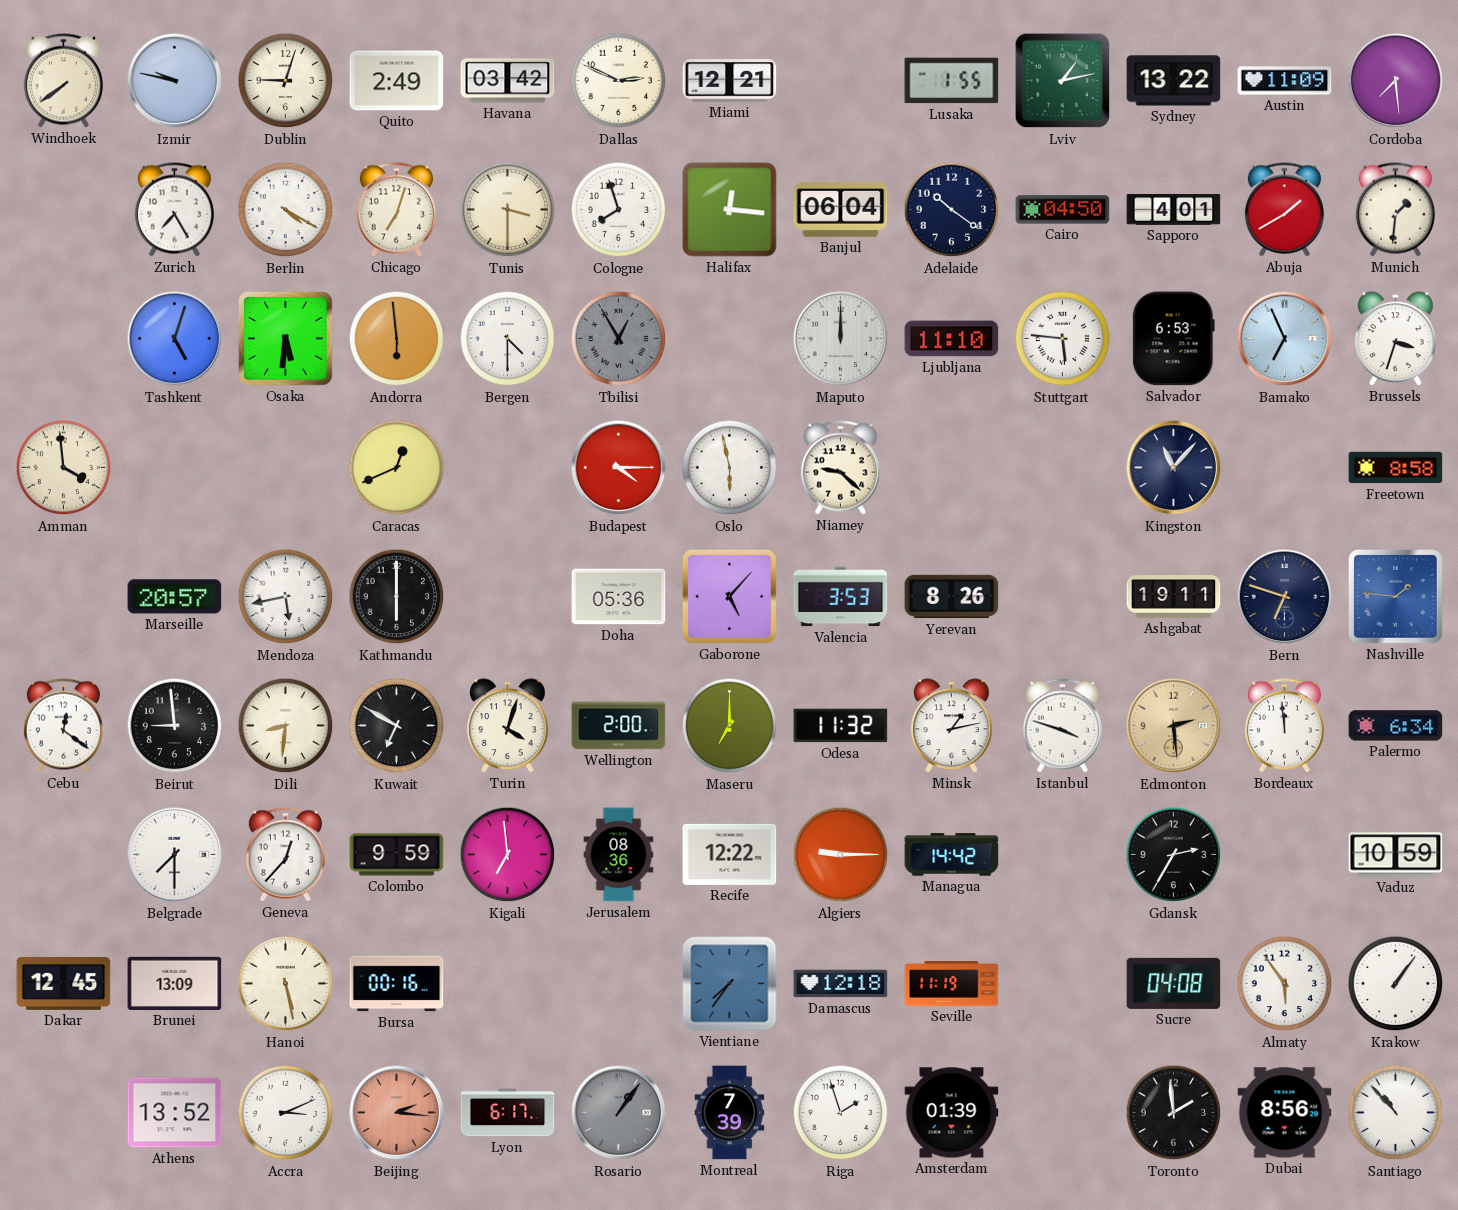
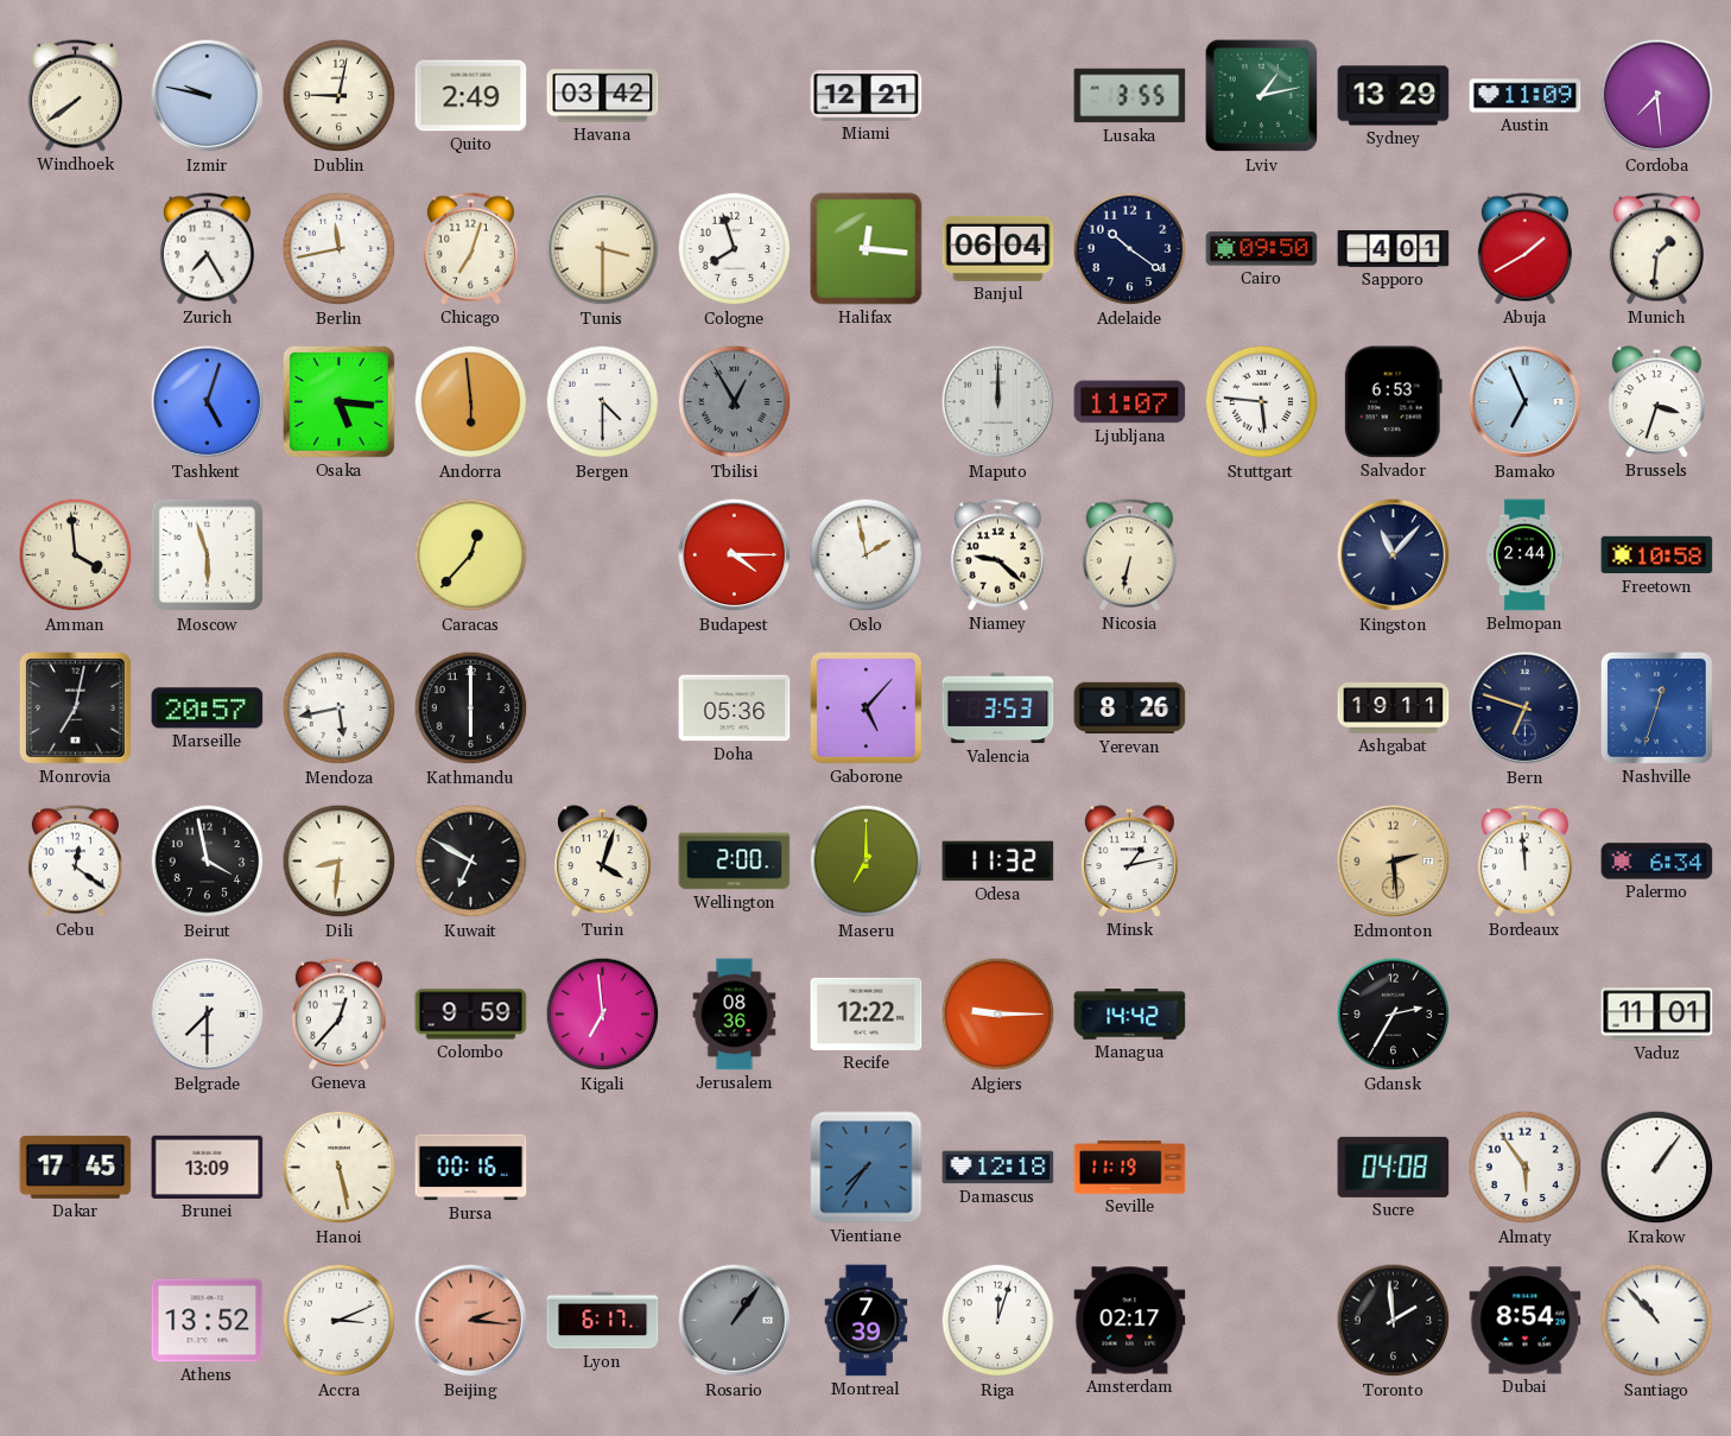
Dublin: 9:03 -> 9:02 (340, 96)
Dallas: 2:49 -> none (619, 81)
Lusaka: 1:55 -> 3:55 (1130, 96)
Sydney: 13:22 -> 13:29 (1394, 96)
Berlin: 4:20 -> 11:43 (340, 249)
Cairo: 04:50 -> 09:50 (1262, 249)
Osaka: 5:31 -> 5:16 (338, 401)
Ljubljana: 11:10 -> 11:07 (1130, 402)
Moscow: none -> 5:57 (208, 555)
Caracas: 12:41 -> 12:37 (471, 555)
Oslo: 5:58 -> 1:58 (867, 555)
Nicosia: none -> 6:32 (1129, 555)
Belmopan: none -> 2:44 (1524, 555)
Freetown: 8:58 -> 10:58 (1657, 555)
Monrovia: none -> 7:02 (75, 707)
Nashville: 1:46 -> 12:33 (1656, 707)
Beirut: 8:59 -> 3:58 (208, 862)
Istanbul: 3:48 -> none (1062, 726)
Vaduz: 10:59 -> 11:01 (1657, 1015)
Dakar: 12:45 -> 17:45 (76, 1167)
Riga: 1:57 -> 12:03 (998, 1321)
Amsterdam: 01:39 -> 02:17 (1130, 1321)
Dubai: 8:56 -> 8:54 (1526, 1321)
